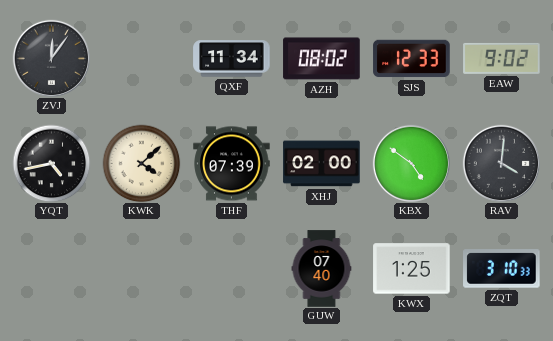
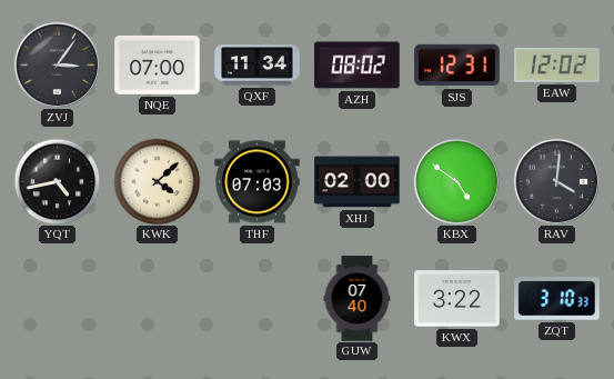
ZVJ: 12:06 -> 3:06 (57, 64)
NQE: none -> 07:00 (158, 64)
SJS: 12:33 -> 12:31 (457, 66)
EAW: 9:02 -> 12:02 (557, 64)
THF: 07:39 -> 07:03 (258, 182)
KWX: 1:25 -> 3:22 (457, 299)
